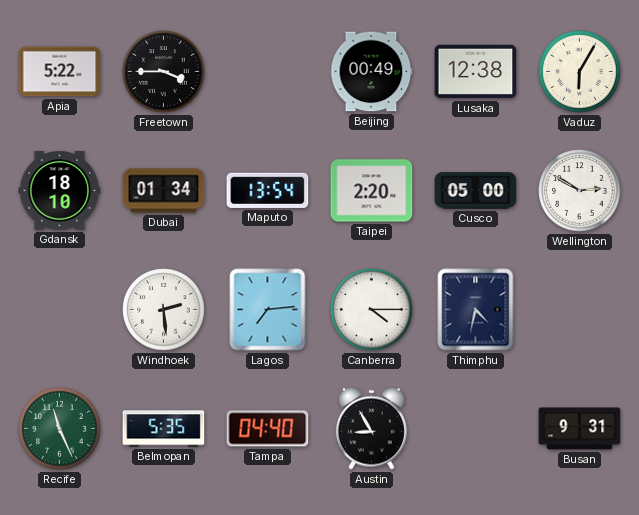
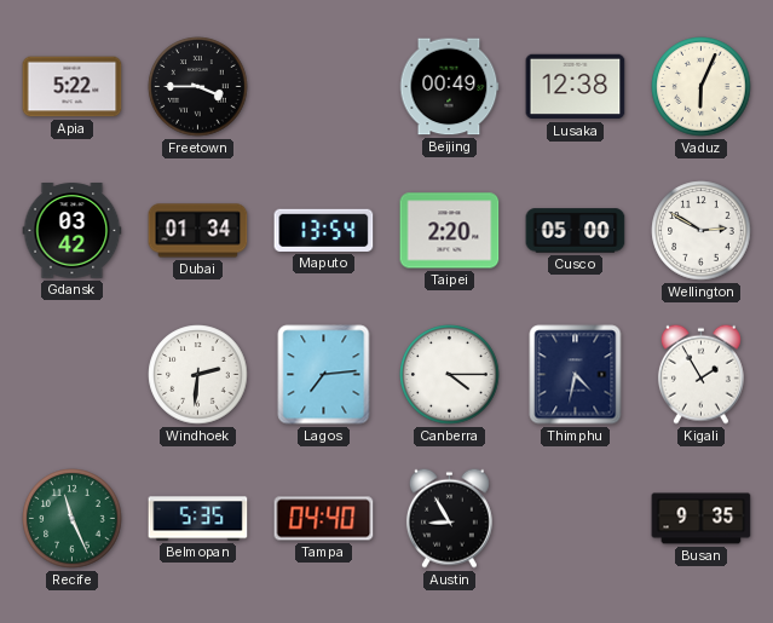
Vaduz: 6:05 -> 6:04 (702, 87)
Gdansk: 18:10 -> 03:42 (73, 231)
Windhoek: 2:29 -> 2:31 (198, 375)
Kigali: none -> 1:55 (700, 374)
Busan: 9:31 -> 9:35 (702, 519)
